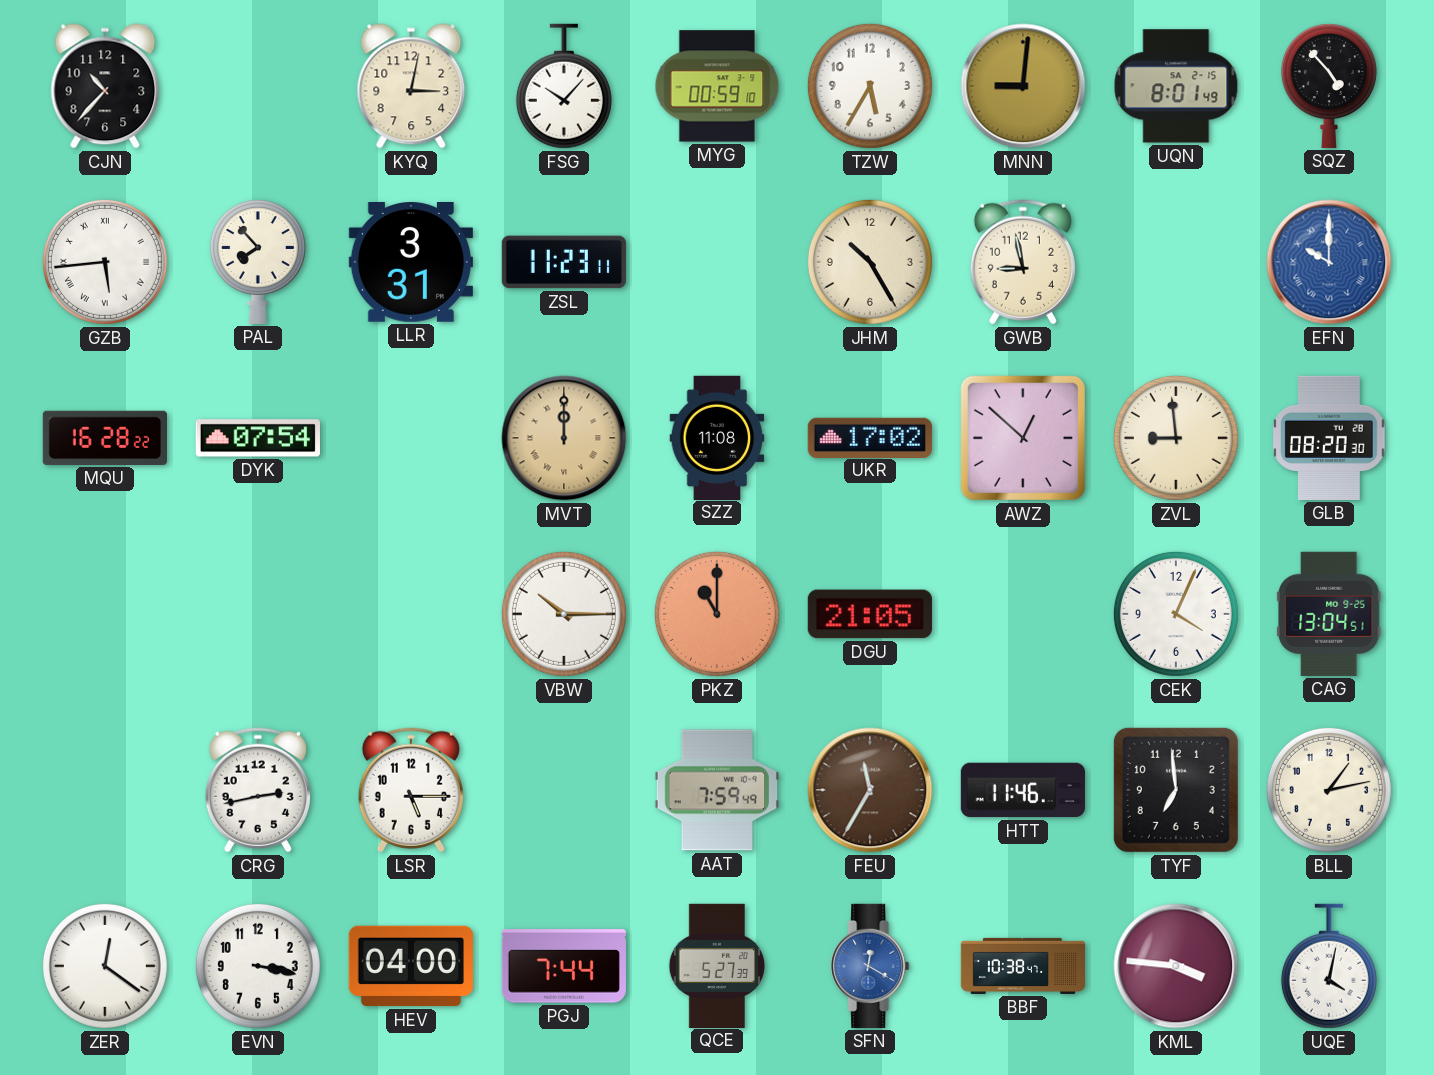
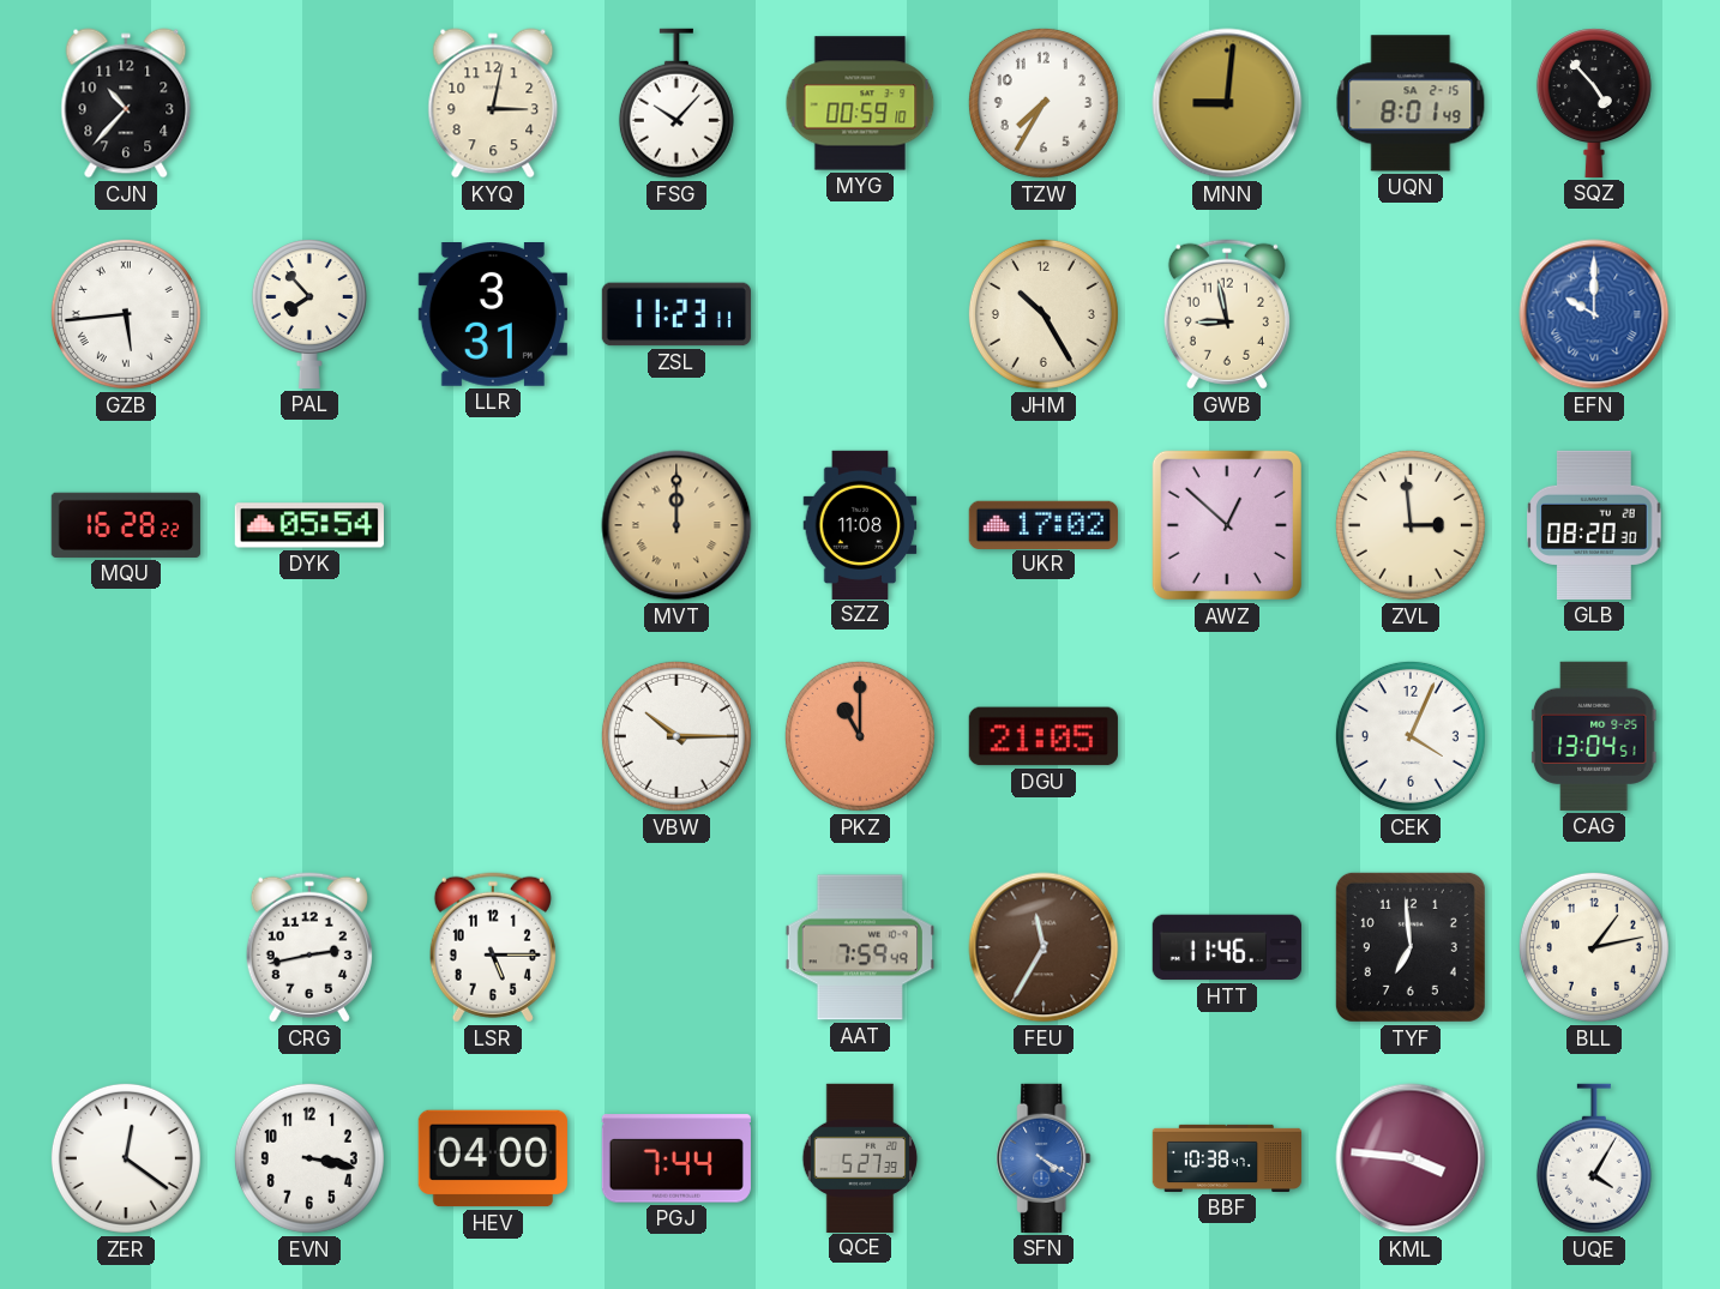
TZW: 5:35 -> 7:35 (1044, 103)
DYK: 07:54 -> 05:54 (309, 525)
ZVL: 8:59 -> 2:59 (1411, 525)
SFN: 12:20 -> 4:20 (1044, 1158)
UQE: 4:02 -> 4:05 (1594, 1158)
